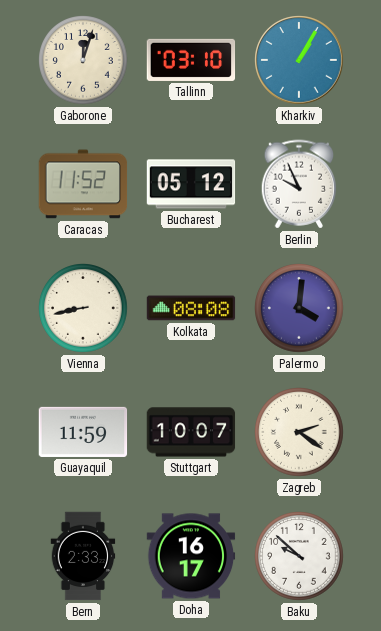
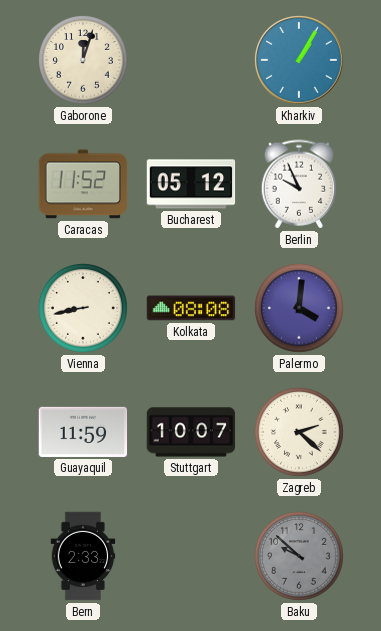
Tallinn: 03:10 -> none (191, 60)
Zagreb: 2:21 -> 2:22 (299, 432)
Doha: 16:17 -> none (191, 556)
Baku dial: white -> grey (299, 556)
